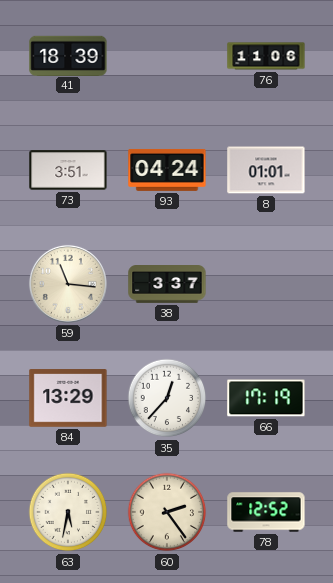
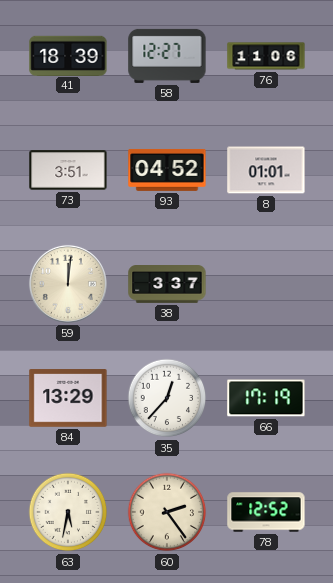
58: none -> 12:27 (167, 56)
93: 04:24 -> 04:52 (167, 170)
59: 11:16 -> 12:01 (68, 284)
